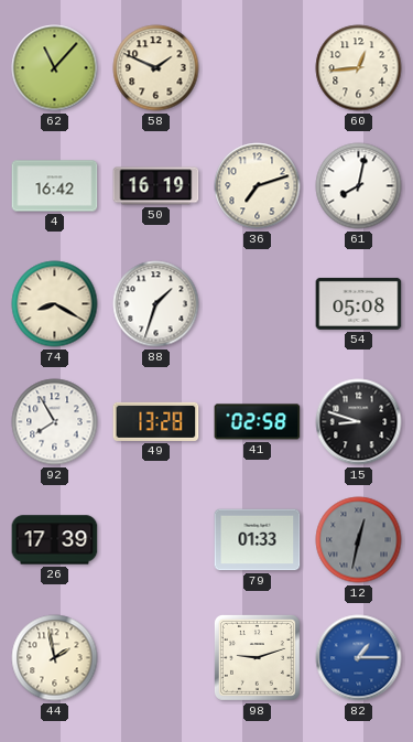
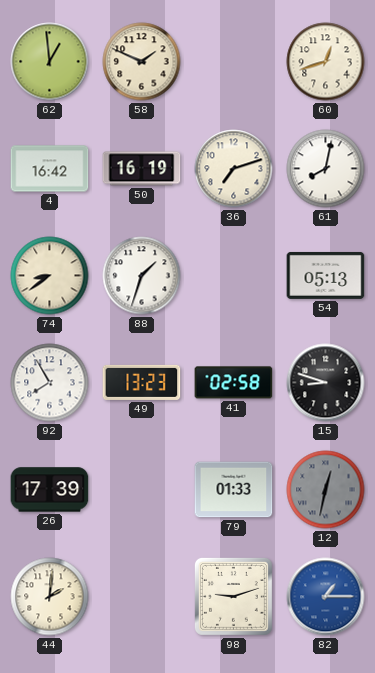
62: 11:07 -> 12:59 (50, 62)
60: 12:44 -> 12:42 (326, 62)
74: 8:20 -> 8:39 (50, 276)
54: 05:08 -> 05:13 (326, 275)
49: 13:28 -> 13:23 (142, 382)
44: 1:58 -> 2:01 (50, 597)
